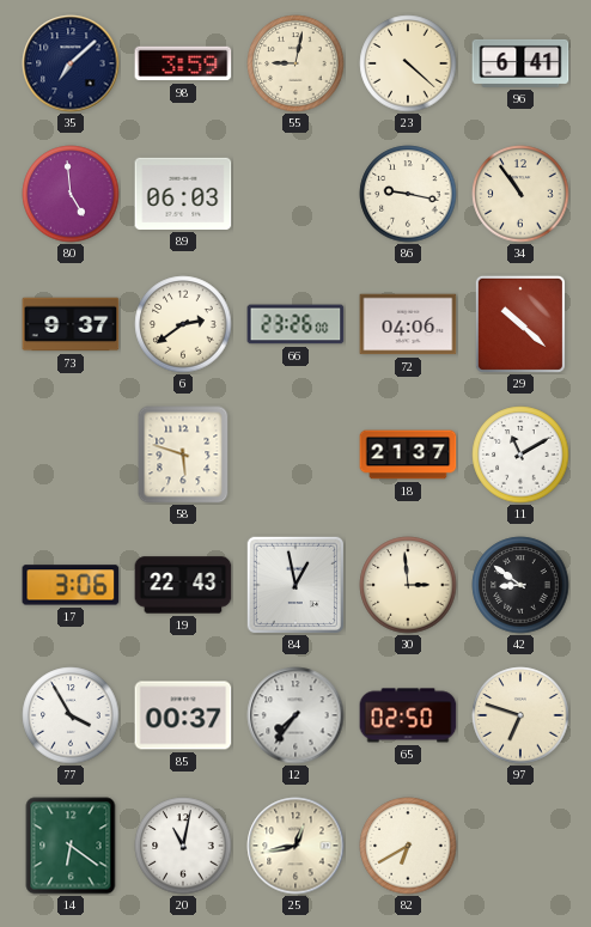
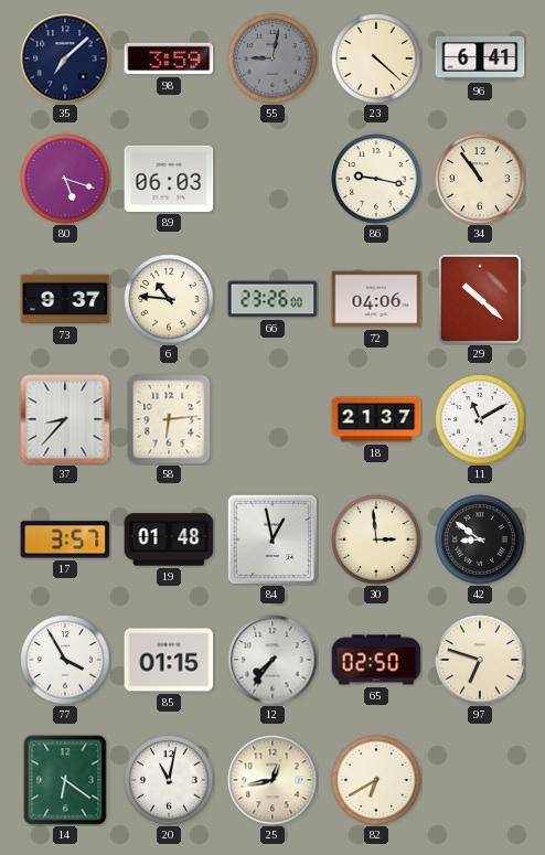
55 dial: cream -> grey (272, 58)
80: 4:59 -> 5:18 (65, 179)
6: 2:39 -> 10:46 (169, 299)
37: none -> 8:37 (65, 419)
58: 5:48 -> 6:14 (169, 419)
17: 3:06 -> 3:57 (65, 539)
19: 22:43 -> 01:48 (169, 539)
85: 00:37 -> 01:15 (169, 660)
